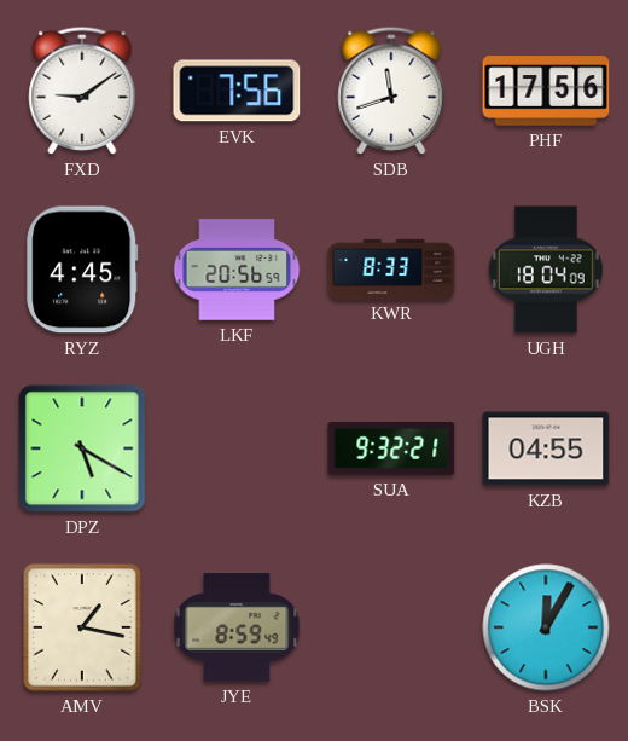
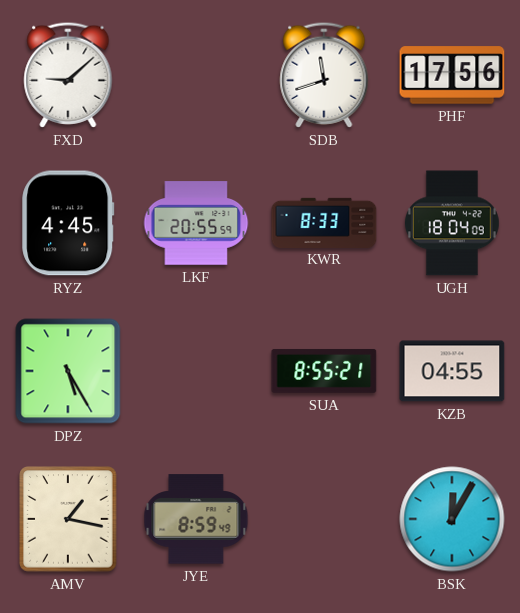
FXD: 9:09 -> 9:08 (68, 75)
EVK: 7:56 -> none (237, 91)
LKF: 20:56 -> 20:55 (196, 223)
DPZ: 5:20 -> 5:25 (68, 371)
SUA: 9:32 -> 8:55 (324, 371)
